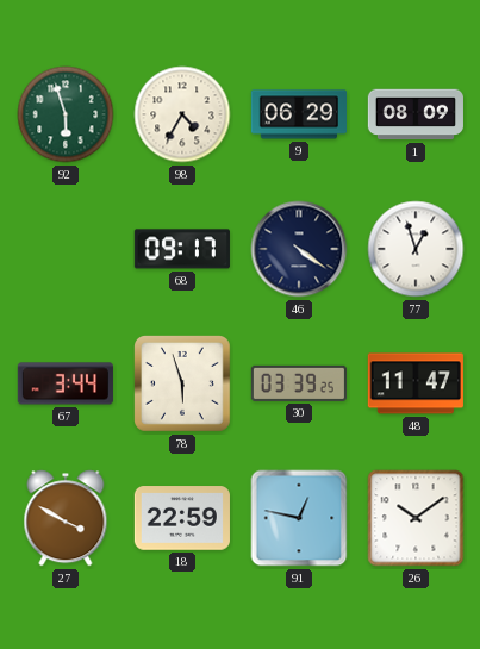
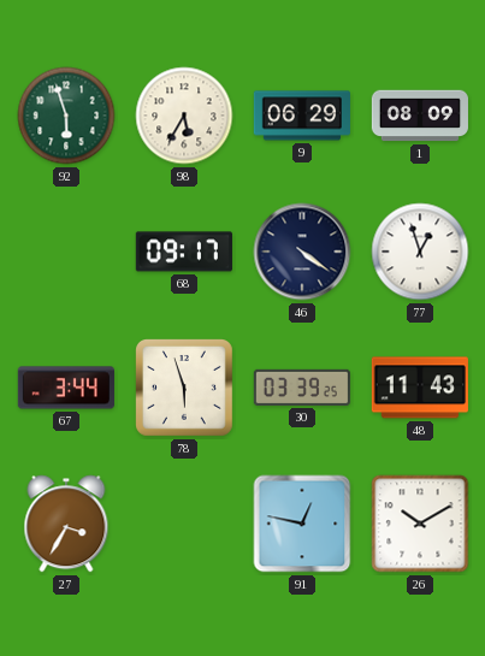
98: 4:35 -> 5:35 (184, 116)
48: 11:47 -> 11:43 (420, 388)
27: 3:50 -> 3:35 (66, 524)
18: 22:59 -> none (182, 518)
26: 10:09 -> 10:10 (420, 524)
